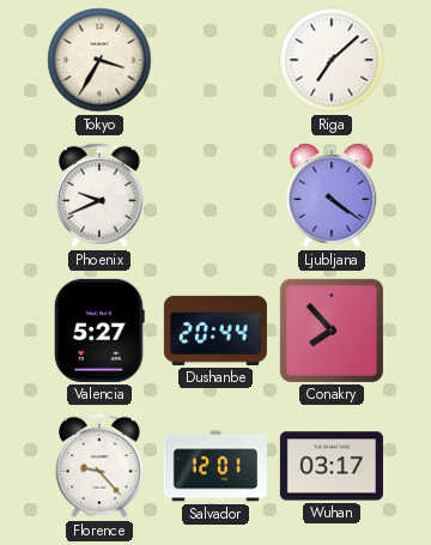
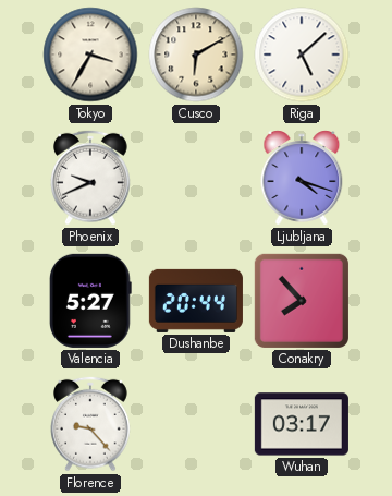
Cusco: none -> 6:10 (196, 55)
Riga: 7:08 -> 5:08 (302, 55)
Ljubljana: 4:21 -> 4:18 (302, 178)
Salvador: 12:01 -> none (215, 466)
